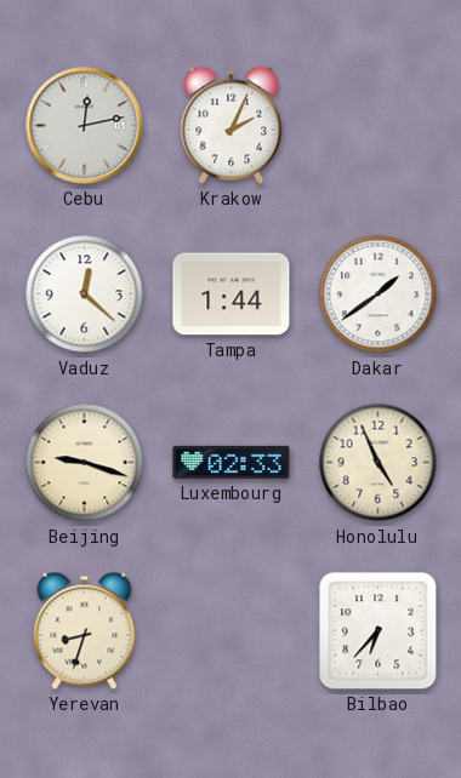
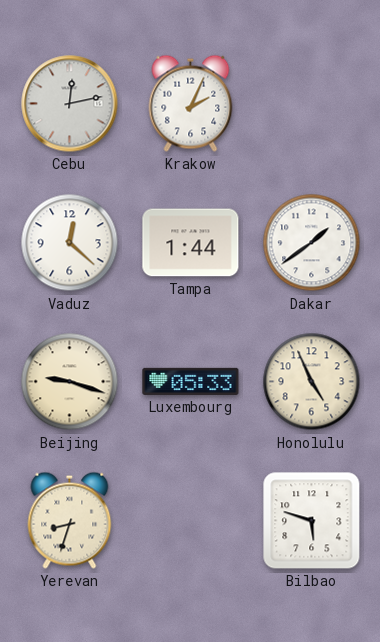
Luxembourg: 02:33 -> 05:33 (191, 381)
Bilbao: 6:37 -> 5:48 (312, 521)
